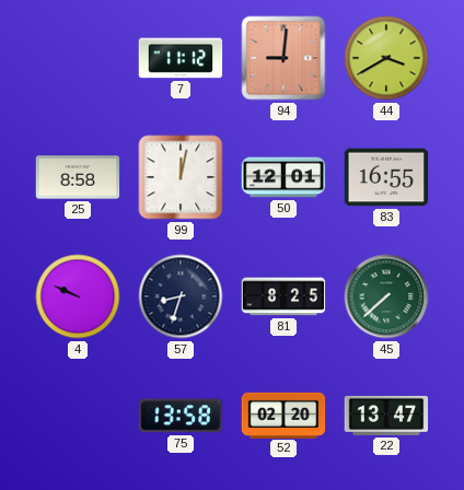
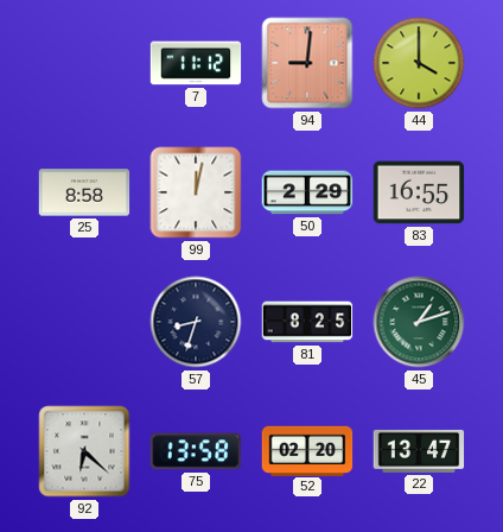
44: 3:40 -> 4:00 (419, 63)
50: 12:01 -> 2:29 (307, 192)
4: 9:49 -> none (78, 296)
45: 7:38 -> 1:12 (419, 322)
92: none -> 6:22 (84, 451)
